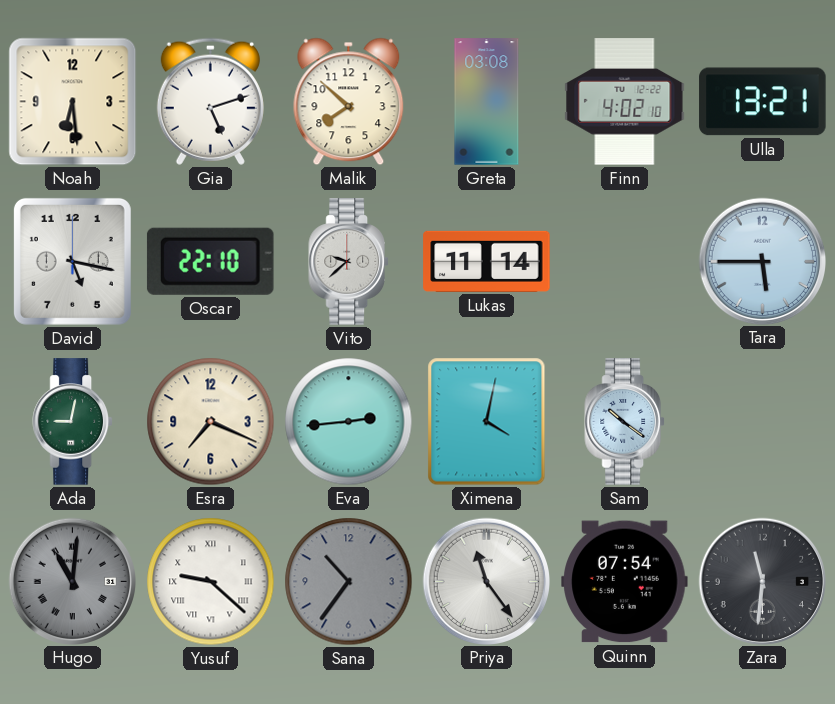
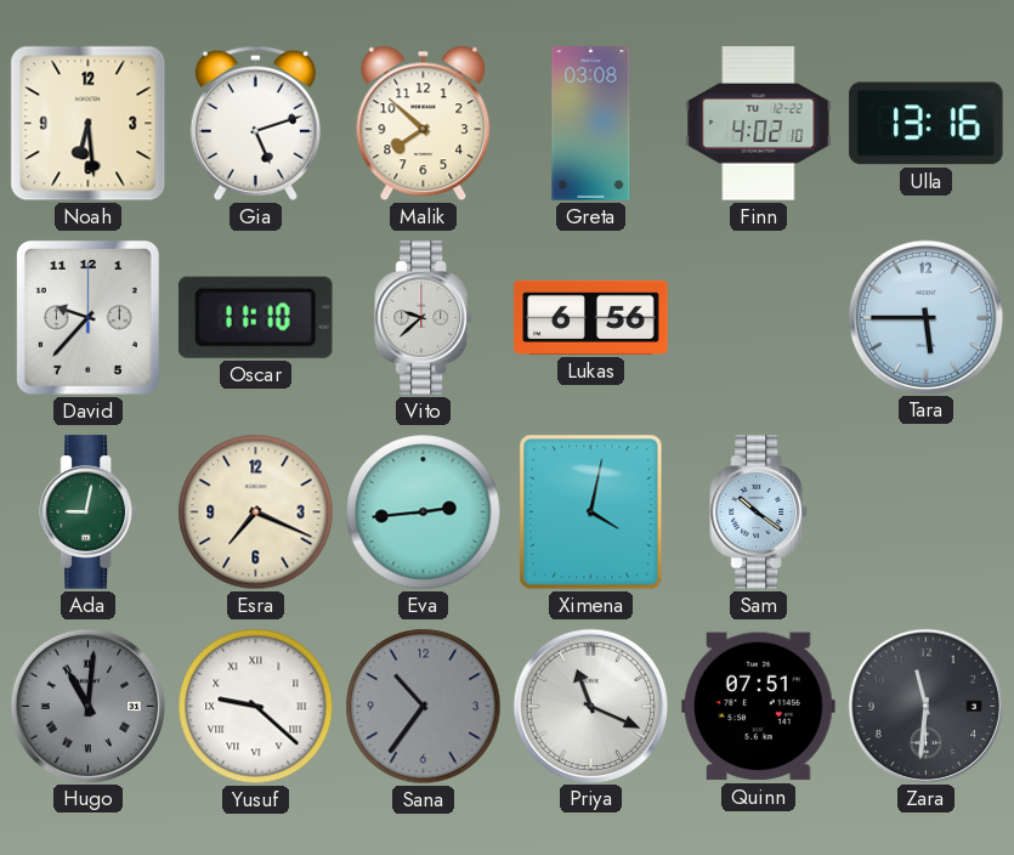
Ulla: 13:21 -> 13:16 (927, 124)
David: 5:17 -> 9:37 (87, 317)
Oscar: 22:10 -> 11:10 (255, 317)
Lukas: 11:14 -> 6:56 (591, 317)
Priya: 11:24 -> 11:19 (590, 706)
Quinn: 07:54 -> 07:51 (759, 707)
